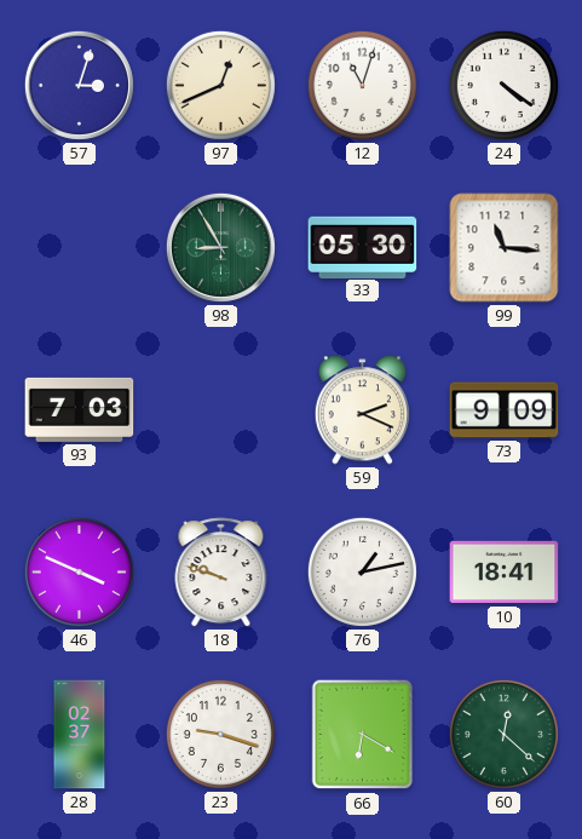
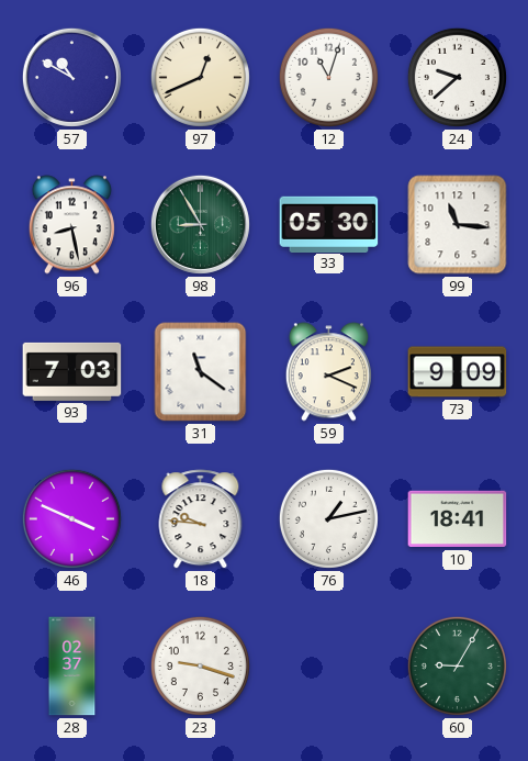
57: 3:03 -> 10:50 (71, 77)
24: 4:21 -> 9:38 (457, 77)
96: none -> 8:28 (71, 225)
31: none -> 11:21 (201, 372)
18: 9:48 -> 9:46 (201, 519)
66: 6:20 -> none (363, 735)
60: 12:22 -> 9:05 (457, 665)
